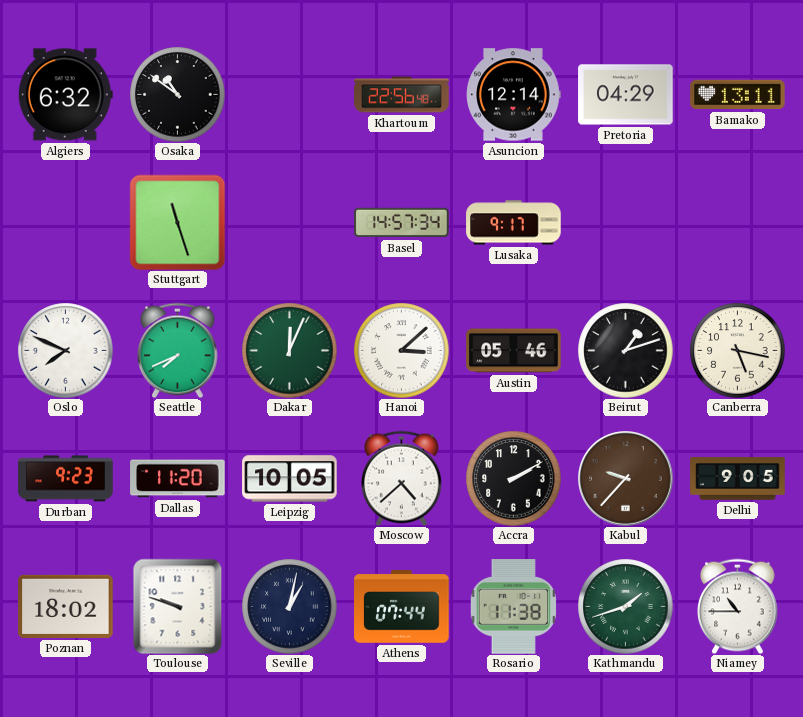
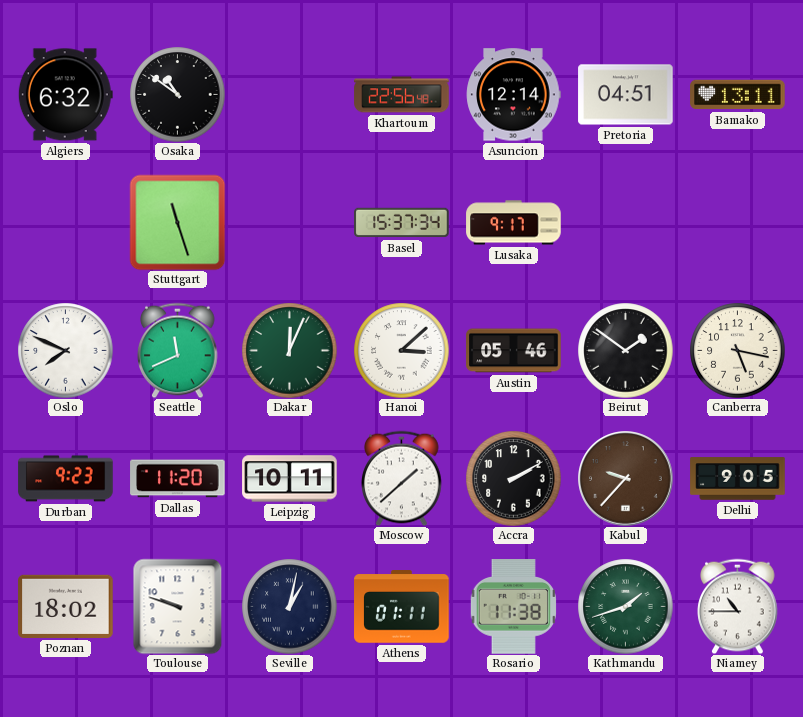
Pretoria: 04:29 -> 04:51 (626, 95)
Basel: 14:57 -> 15:37 (402, 223)
Seattle: 7:41 -> 11:41 (178, 350)
Beirut: 1:12 -> 1:51 (625, 350)
Leipzig: 10:05 -> 10:11 (290, 479)
Moscow: 4:38 -> 1:38 (402, 478)
Athens: 07:44 -> 01:11 (402, 607)
